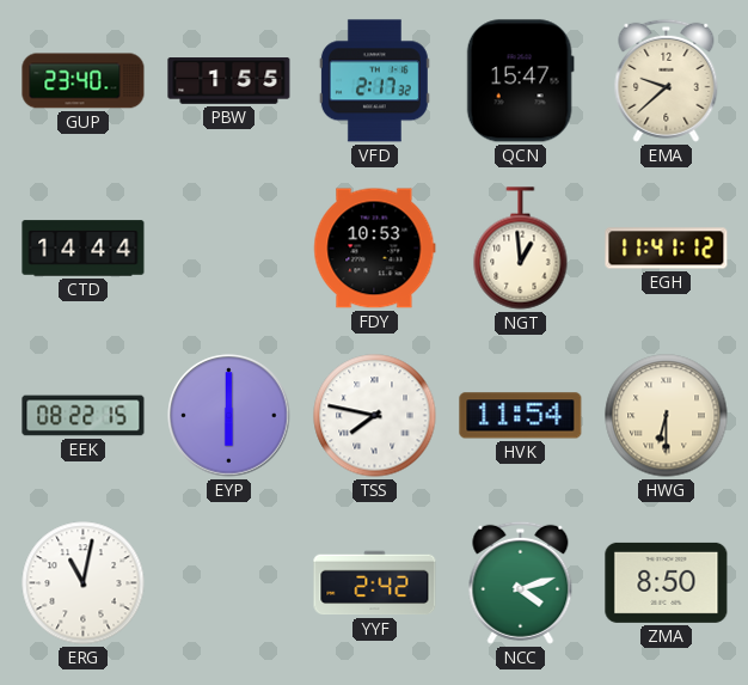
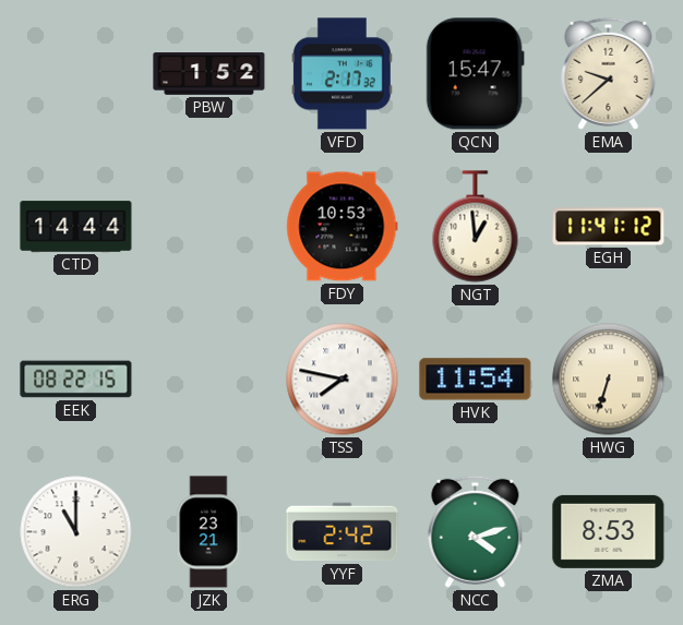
GUP: 23:40 -> none (84, 81)
PBW: 1:55 -> 1:52 (209, 74)
EYP: 6:00 -> none (229, 416)
HWG: 6:30 -> 6:33 (609, 380)
ERG: 11:02 -> 11:00 (76, 532)
JZK: none -> 23:21 (208, 532)
ZMA: 8:50 -> 8:53 (609, 531)
